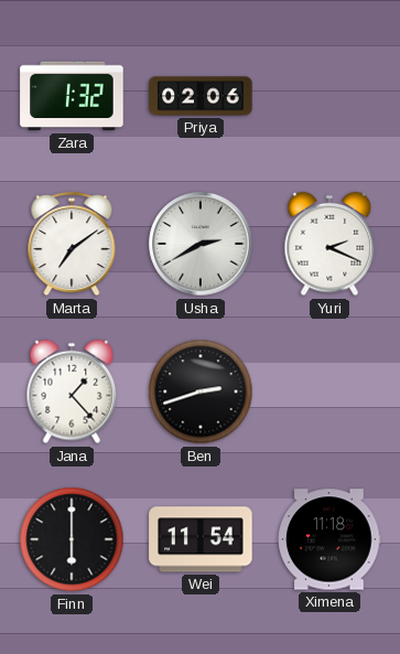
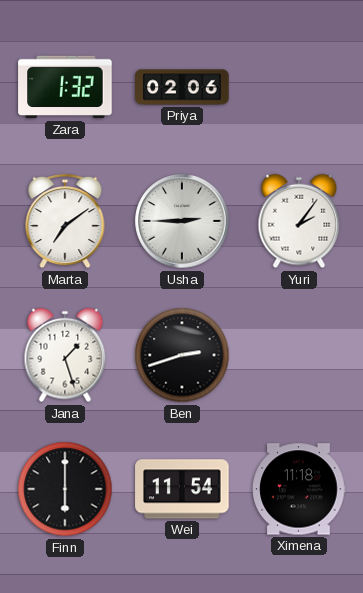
Usha: 2:40 -> 2:45 (182, 221)
Yuri: 2:19 -> 2:06 (299, 221)
Jana: 1:23 -> 1:27 (65, 355)
